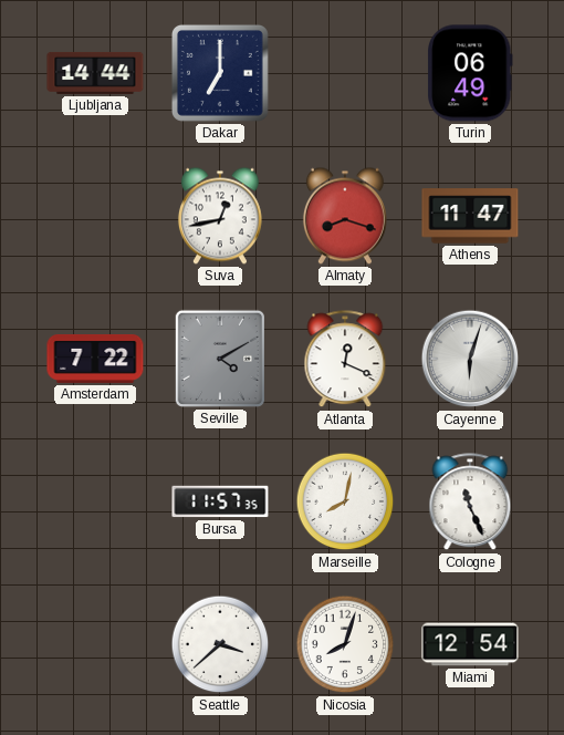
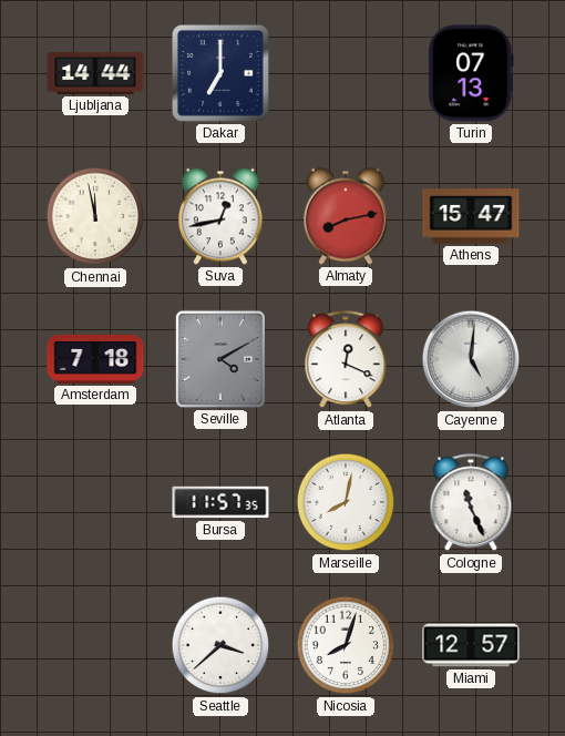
Turin: 06:49 -> 07:13 (471, 73)
Chennai: none -> 11:58 (95, 216)
Almaty: 8:18 -> 8:13 (346, 216)
Athens: 11:47 -> 15:47 (471, 216)
Amsterdam: 7:22 -> 7:18 (95, 359)
Cayenne: 6:03 -> 5:01 (471, 359)
Miami: 12:54 -> 12:57 (471, 645)
